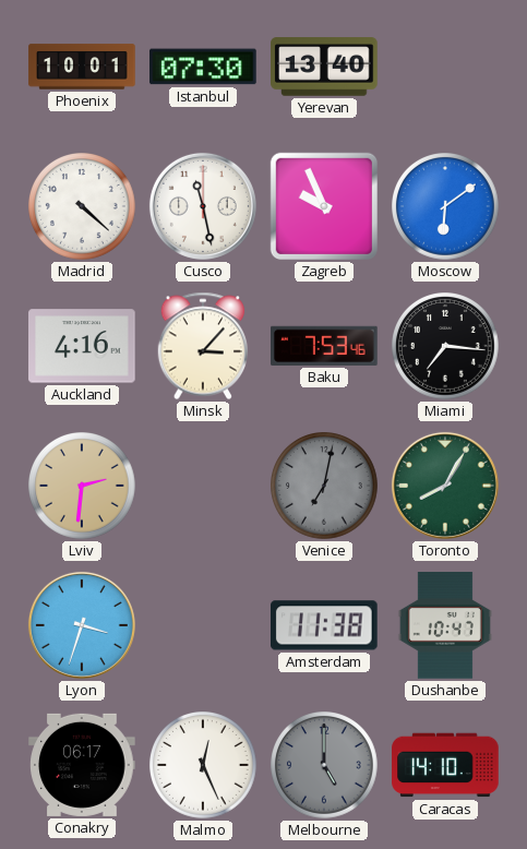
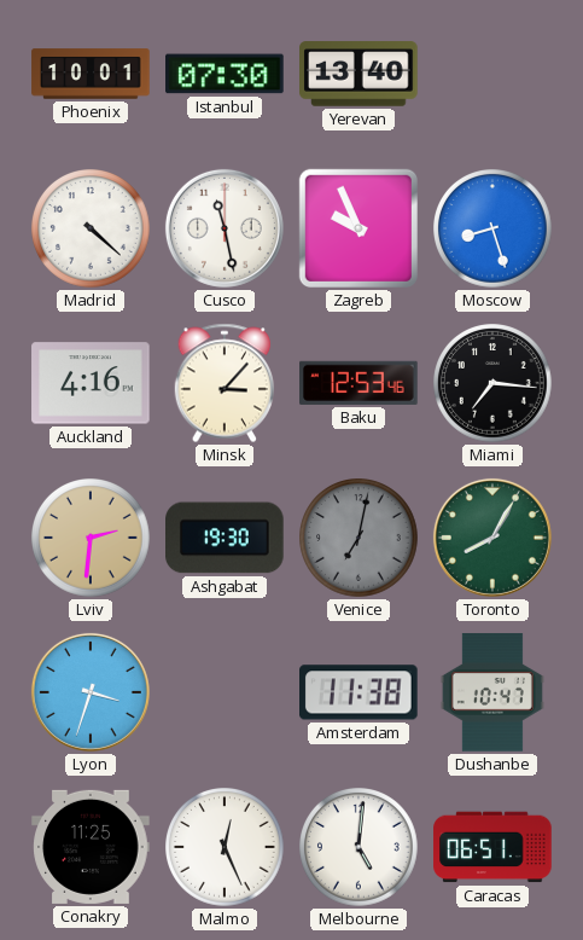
Moscow: 6:09 -> 8:27 (494, 230)
Baku: 7:53 -> 12:53 (358, 383)
Ashgabat: none -> 19:30 (226, 538)
Conakry: 06:17 -> 11:25 (91, 847)
Melbourne: 5:00 -> 5:01 (360, 848)
Melbourne dial: grey -> white (360, 848)
Caracas: 14:10 -> 06:51 (492, 847)
